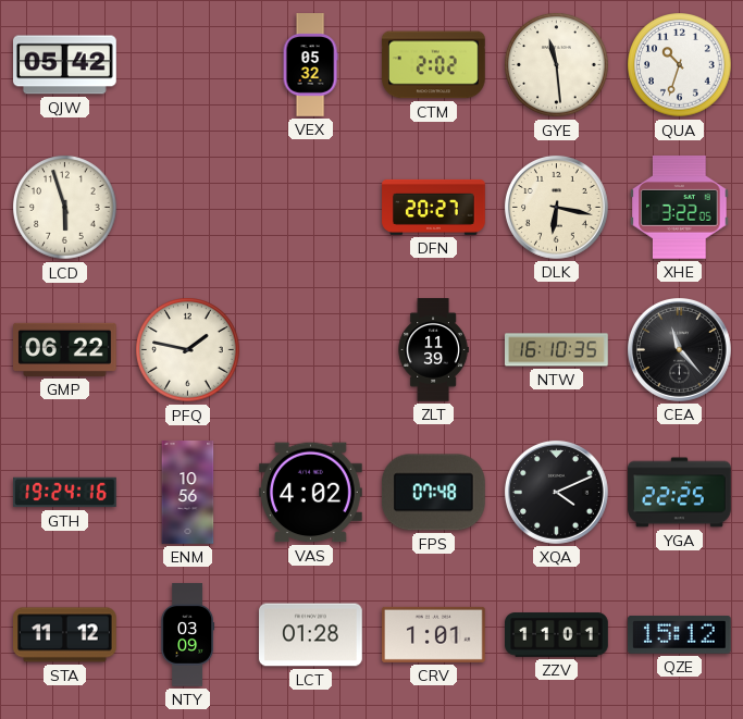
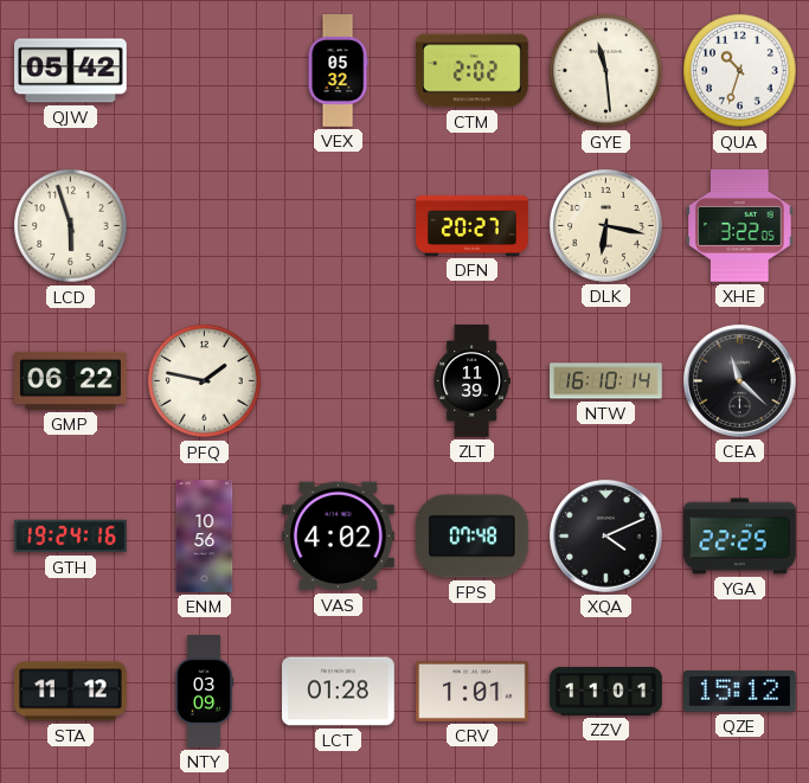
NTW: 16:10:35 -> 16:10:14 (606, 381)
CEA: 11:23 -> 11:22 (739, 380)
